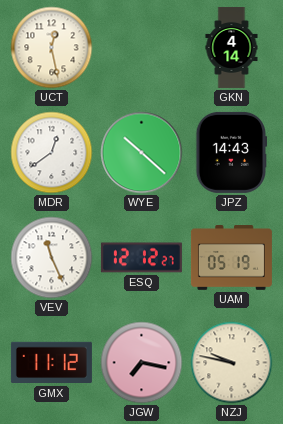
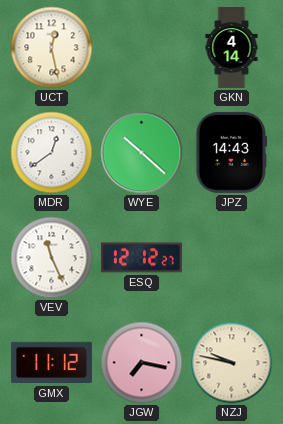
UAM: 05:19 -> none (231, 258)
